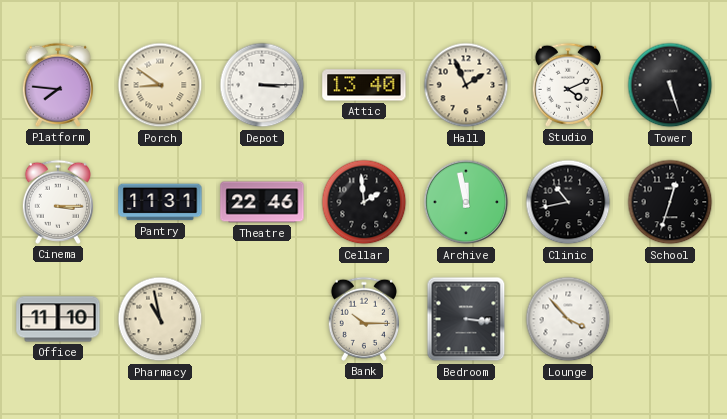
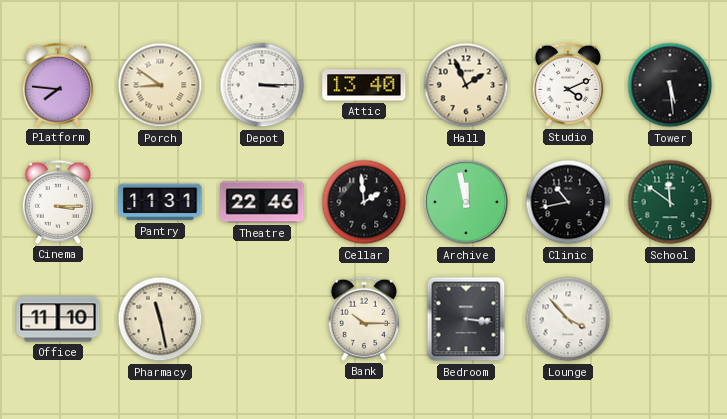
Tower: 5:27 -> 5:29 (670, 85)
School: 12:33 -> 11:51 (670, 202)
School dial: black -> green (670, 202)
Pharmacy: 10:58 -> 11:28 (160, 319)
